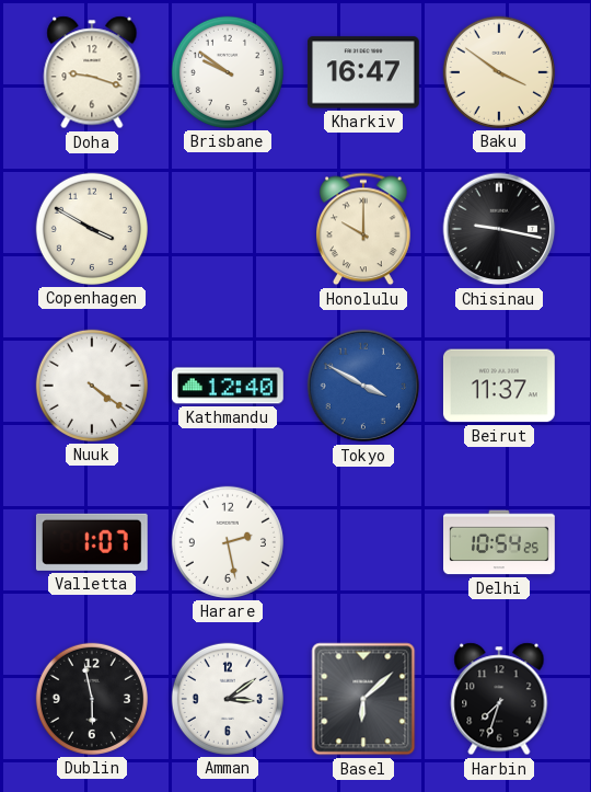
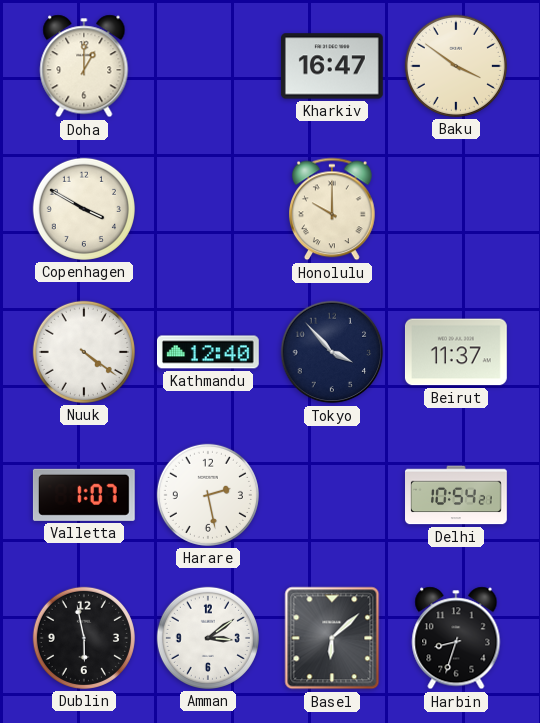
Doha: 9:18 -> 1:00 (84, 66)
Brisbane: 9:51 -> none (228, 72)
Chisinau: 9:17 -> none (499, 229)
Tokyo: 3:50 -> 3:53 (332, 352)
Tokyo dial: blue -> navy (332, 352)
Delhi: 10:54:25 -> 10:54:21 (457, 495)
Harbin: 7:33 -> 8:33 (456, 638)
